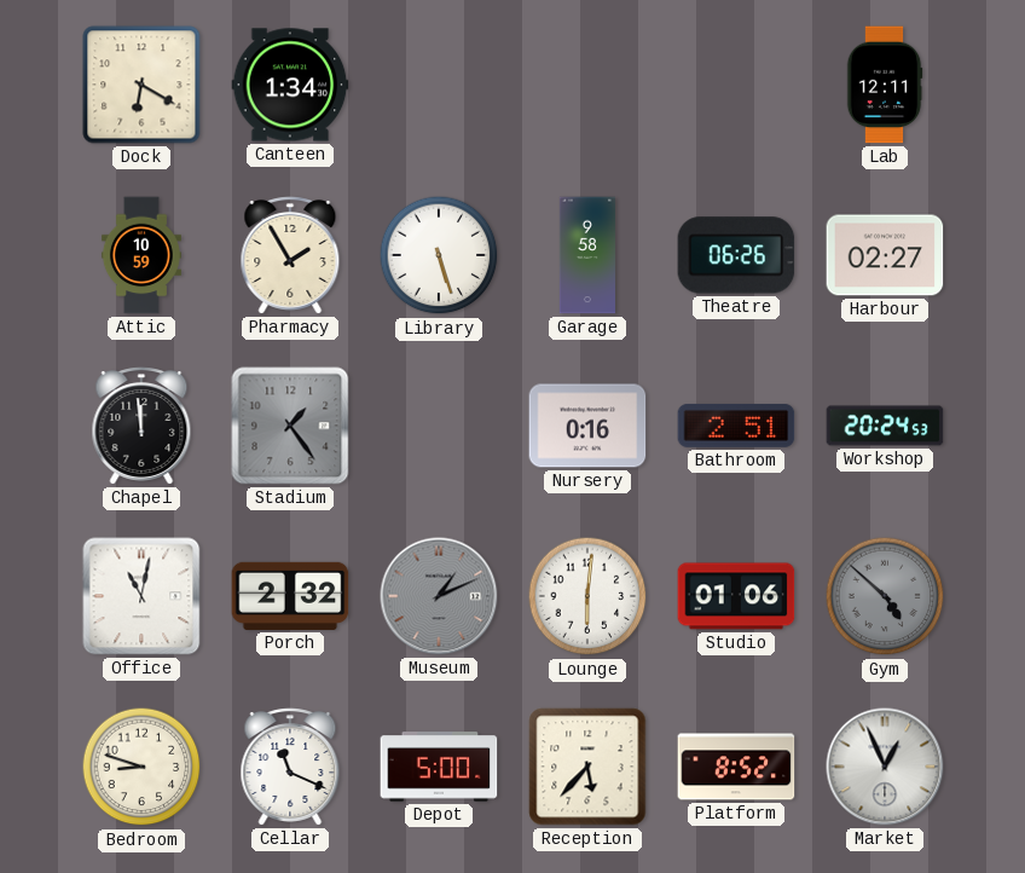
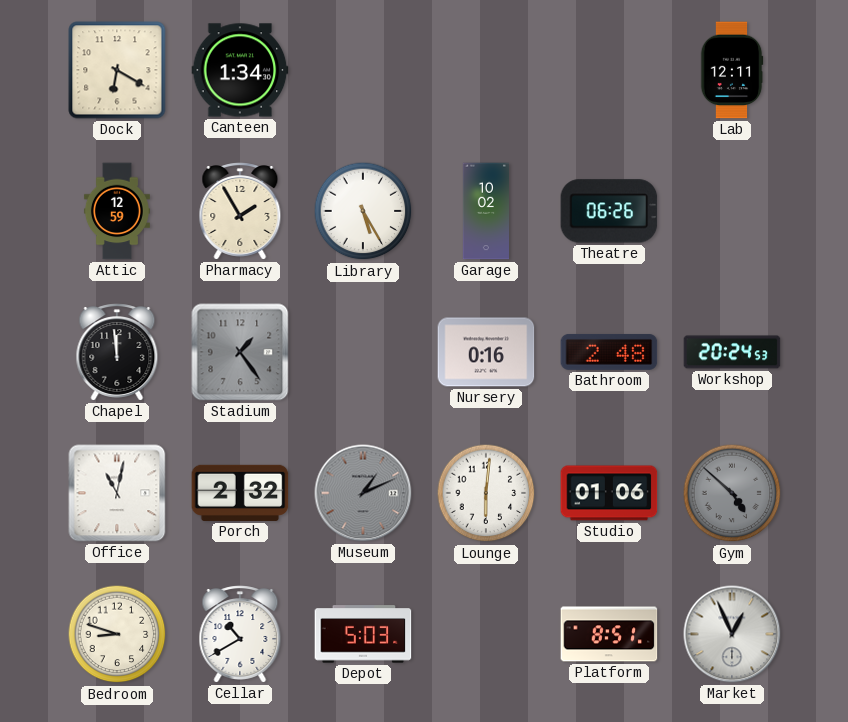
Attic: 10:59 -> 12:59 (117, 211)
Library: 5:27 -> 5:25 (363, 211)
Garage: 9:58 -> 10:02 (485, 211)
Harbour: 02:27 -> none (885, 255)
Bathroom: 2:51 -> 2:48 (609, 352)
Cellar: 11:19 -> 10:40 (240, 634)
Depot: 5:00 -> 5:03 (363, 634)
Reception: 5:37 -> none (587, 767)
Platform: 8:52 -> 8:51 (609, 634)
